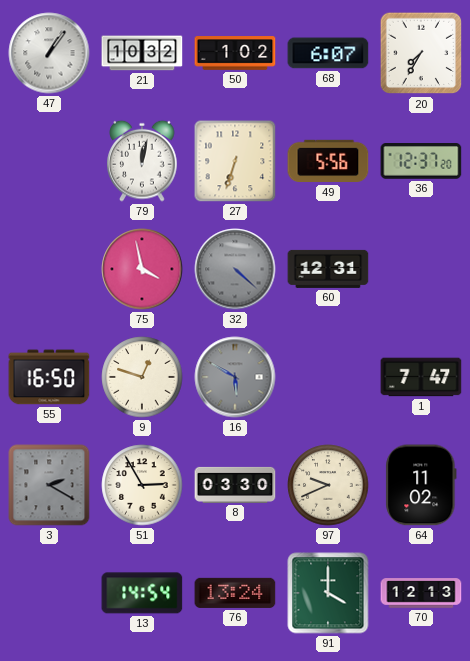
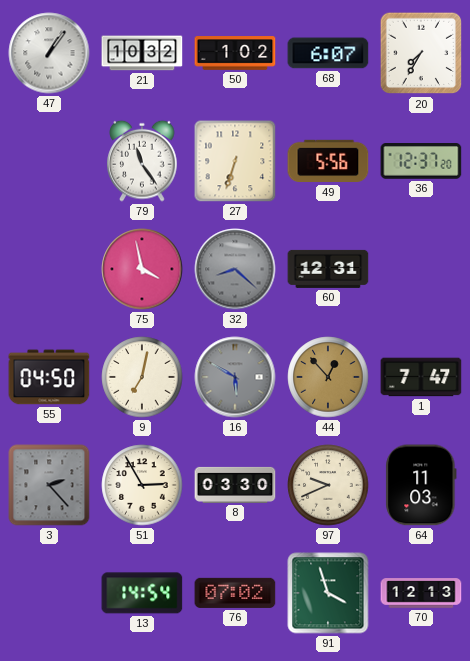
79: 12:02 -> 11:24 (142, 161)
32: 4:22 -> 8:22 (235, 269)
55: 16:50 -> 04:50 (49, 377)
9: 12:48 -> 7:02 (142, 377)
44: none -> 12:53 (328, 377)
3: 2:20 -> 2:23 (49, 485)
64: 11:02 -> 11:03 (421, 485)
76: 13:24 -> 07:02 (235, 593)
91: 4:00 -> 3:57 (328, 593)
